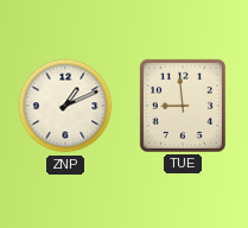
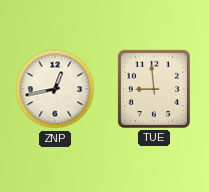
ZNP: 1:11 -> 12:43 (55, 89)
